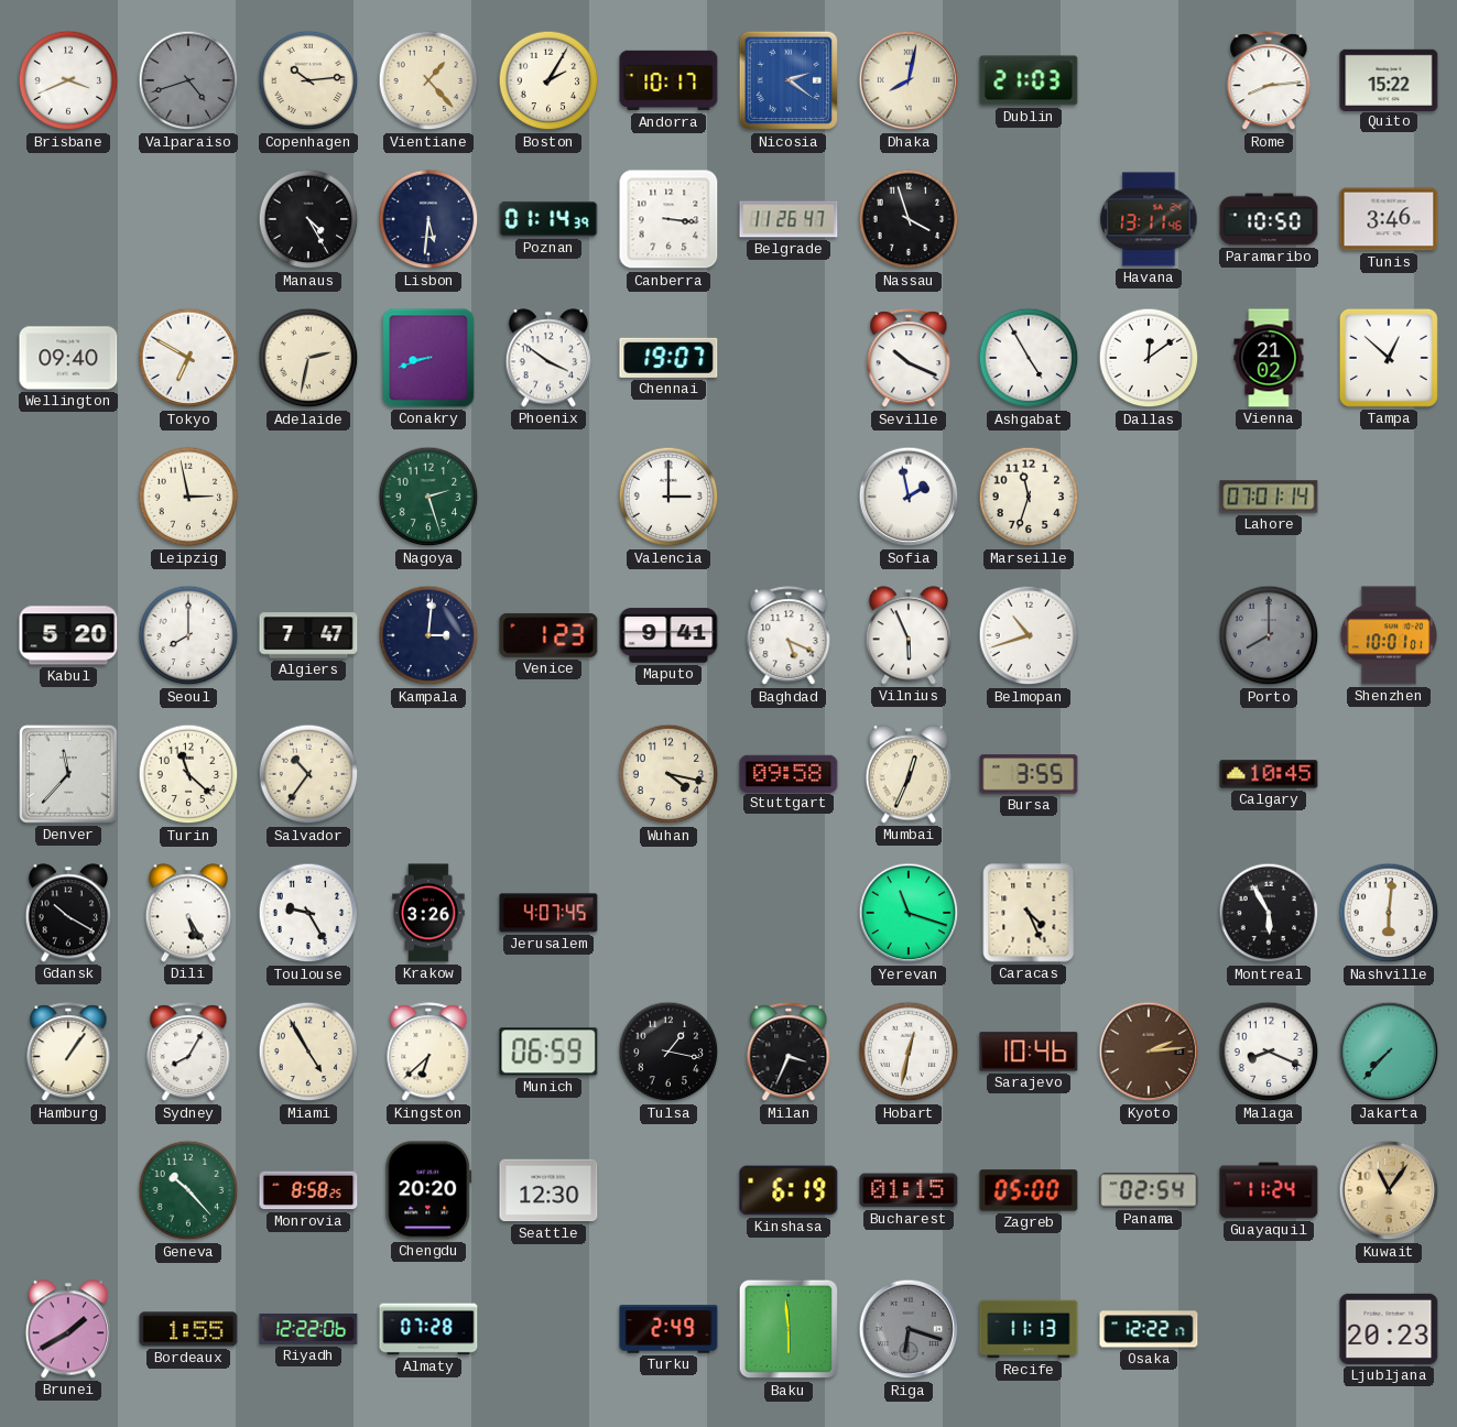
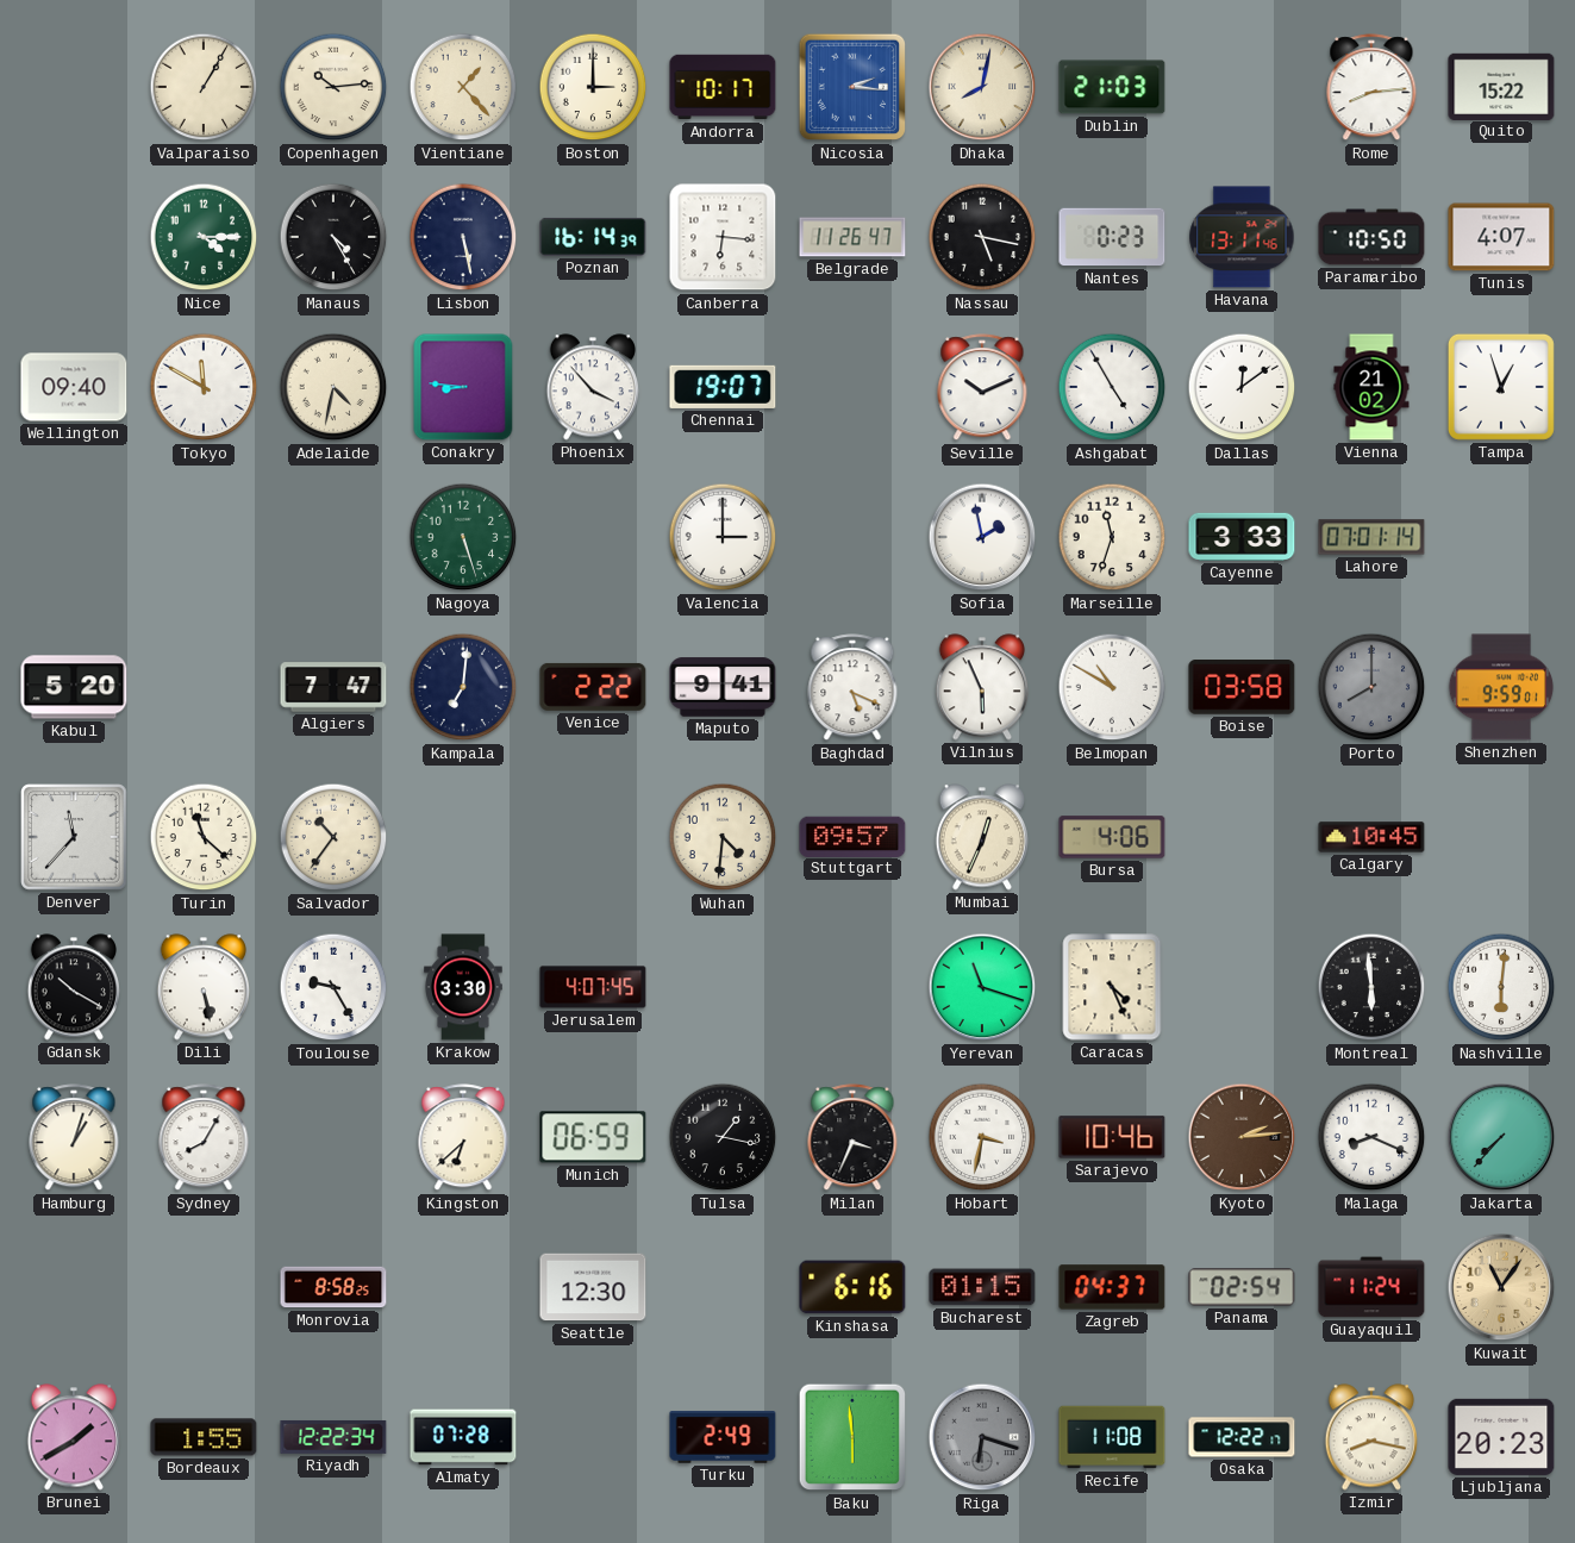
Brisbane: 3:41 -> none (68, 80)
Valparaiso: 4:42 -> 1:05 (204, 87)
Valparaiso dial: grey -> cream (204, 87)
Boston: 2:05 -> 3:00 (593, 87)
Nicosia: 2:21 -> 2:16 (852, 87)
Nice: none -> 4:15 (204, 237)
Lisbon: 5:31 -> 5:28 (463, 237)
Poznan: 01:14 -> 16:14 (593, 237)
Canberra: 3:16 -> 6:16 (723, 237)
Nassau: 3:57 -> 5:17 (982, 237)
Nantes: none -> 0:23 (1112, 237)
Tunis: 3:46 -> 4:07 (1501, 237)
Tokyo: 6:50 -> 11:50 (204, 387)
Adelaide: 2:32 -> 4:32 (333, 387)
Conakry: 8:42 -> 8:46 (463, 387)
Phoenix: 3:51 -> 3:53 (592, 387)
Seville: 10:19 -> 10:11 (982, 388)
Tampa: 12:52 -> 12:57 (1501, 387)
Leipzig: 2:58 -> none (188, 497)
Nagoya: 2:27 -> 5:27 (463, 537)
Cayenne: none -> 3:33 (1242, 537)
Seoul: 8:00 -> none (188, 635)
Kampala: 3:01 -> 7:01 (463, 687)
Venice: 1:23 -> 2:22 (593, 687)
Belmopan: 10:42 -> 10:50 (1112, 687)
Boise: none -> 03:58 (1242, 688)
Shenzhen: 10:01 -> 9:59 (1501, 687)
Wuhan: 4:17 -> 4:31 (723, 837)
Stuttgart: 09:58 -> 09:57 (852, 836)
Bursa: 3:55 -> 4:06 (1112, 837)
Dili: 5:25 -> 5:28 (202, 987)
Krakow: 3:26 -> 3:30 (464, 987)
Montreal: 5:55 -> 5:59 (1371, 987)
Hamburg: 1:06 -> 1:03 (74, 1138)
Miami: 4:55 -> none (308, 1052)
Hobart: 12:32 -> 3:32 (982, 1137)
Geneva: 10:23 -> none (188, 1190)
Chengdu: 20:20 -> none (428, 1190)
Kinshasa: 6:19 -> 6:16 (852, 1287)
Zagreb: 05:00 -> 04:37 (1112, 1287)
Riyadh: 12:22:06 -> 12:22:34 (333, 1437)
Recife: 11:13 -> 11:08 (1112, 1437)
Izmir: none -> 8:17 (1370, 1437)
